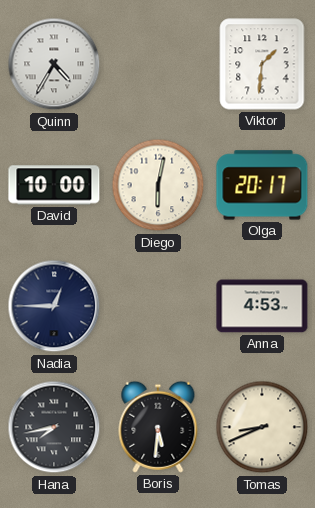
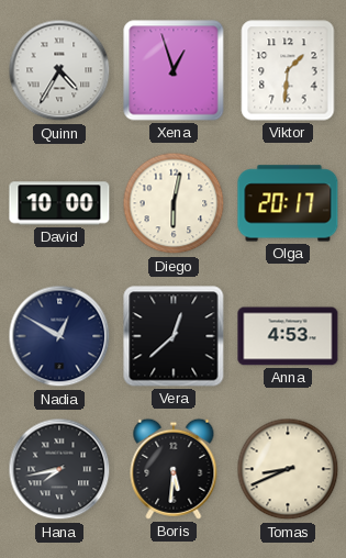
Xena: none -> 12:57 (174, 70)
Nadia: 12:45 -> 12:50 (59, 336)
Vera: none -> 12:38 (174, 336)
